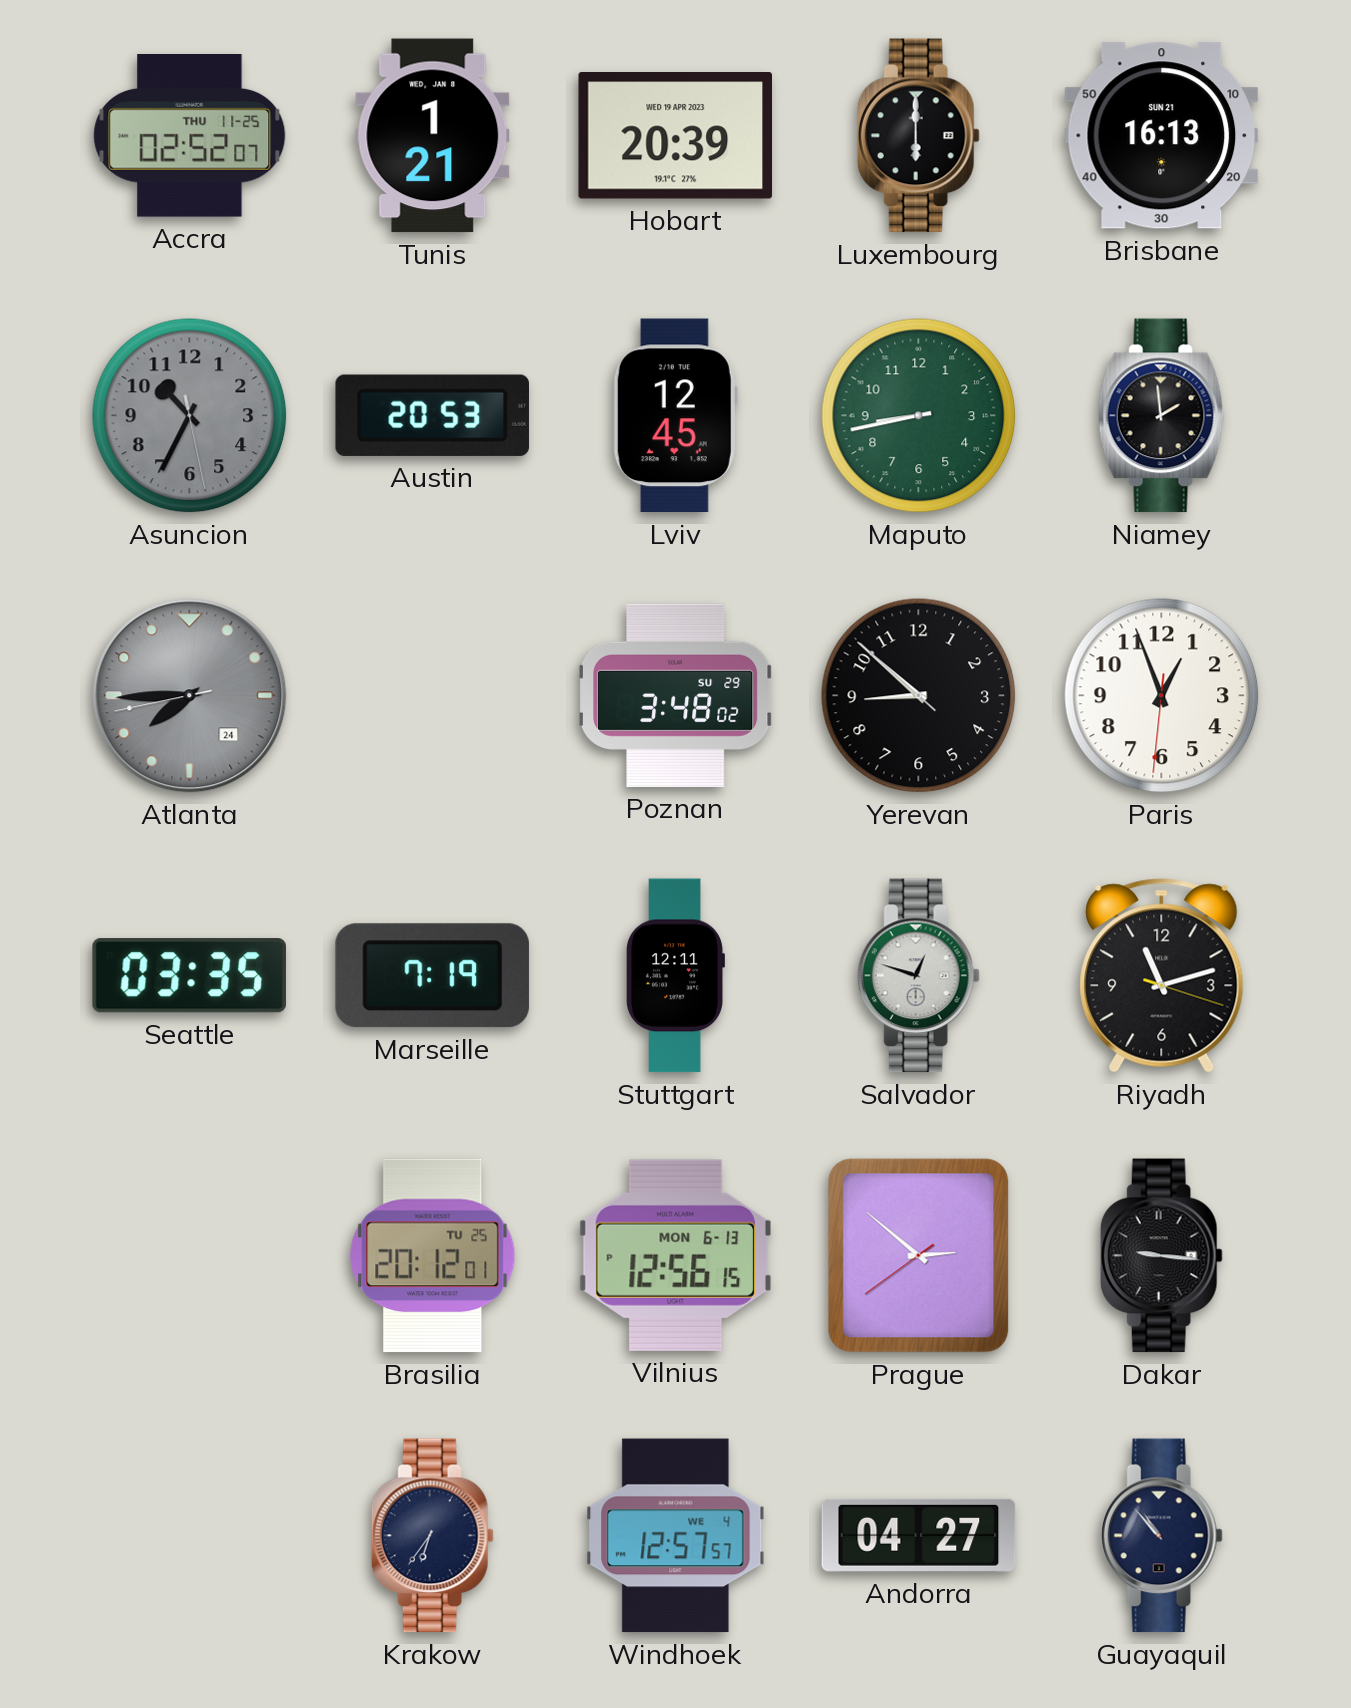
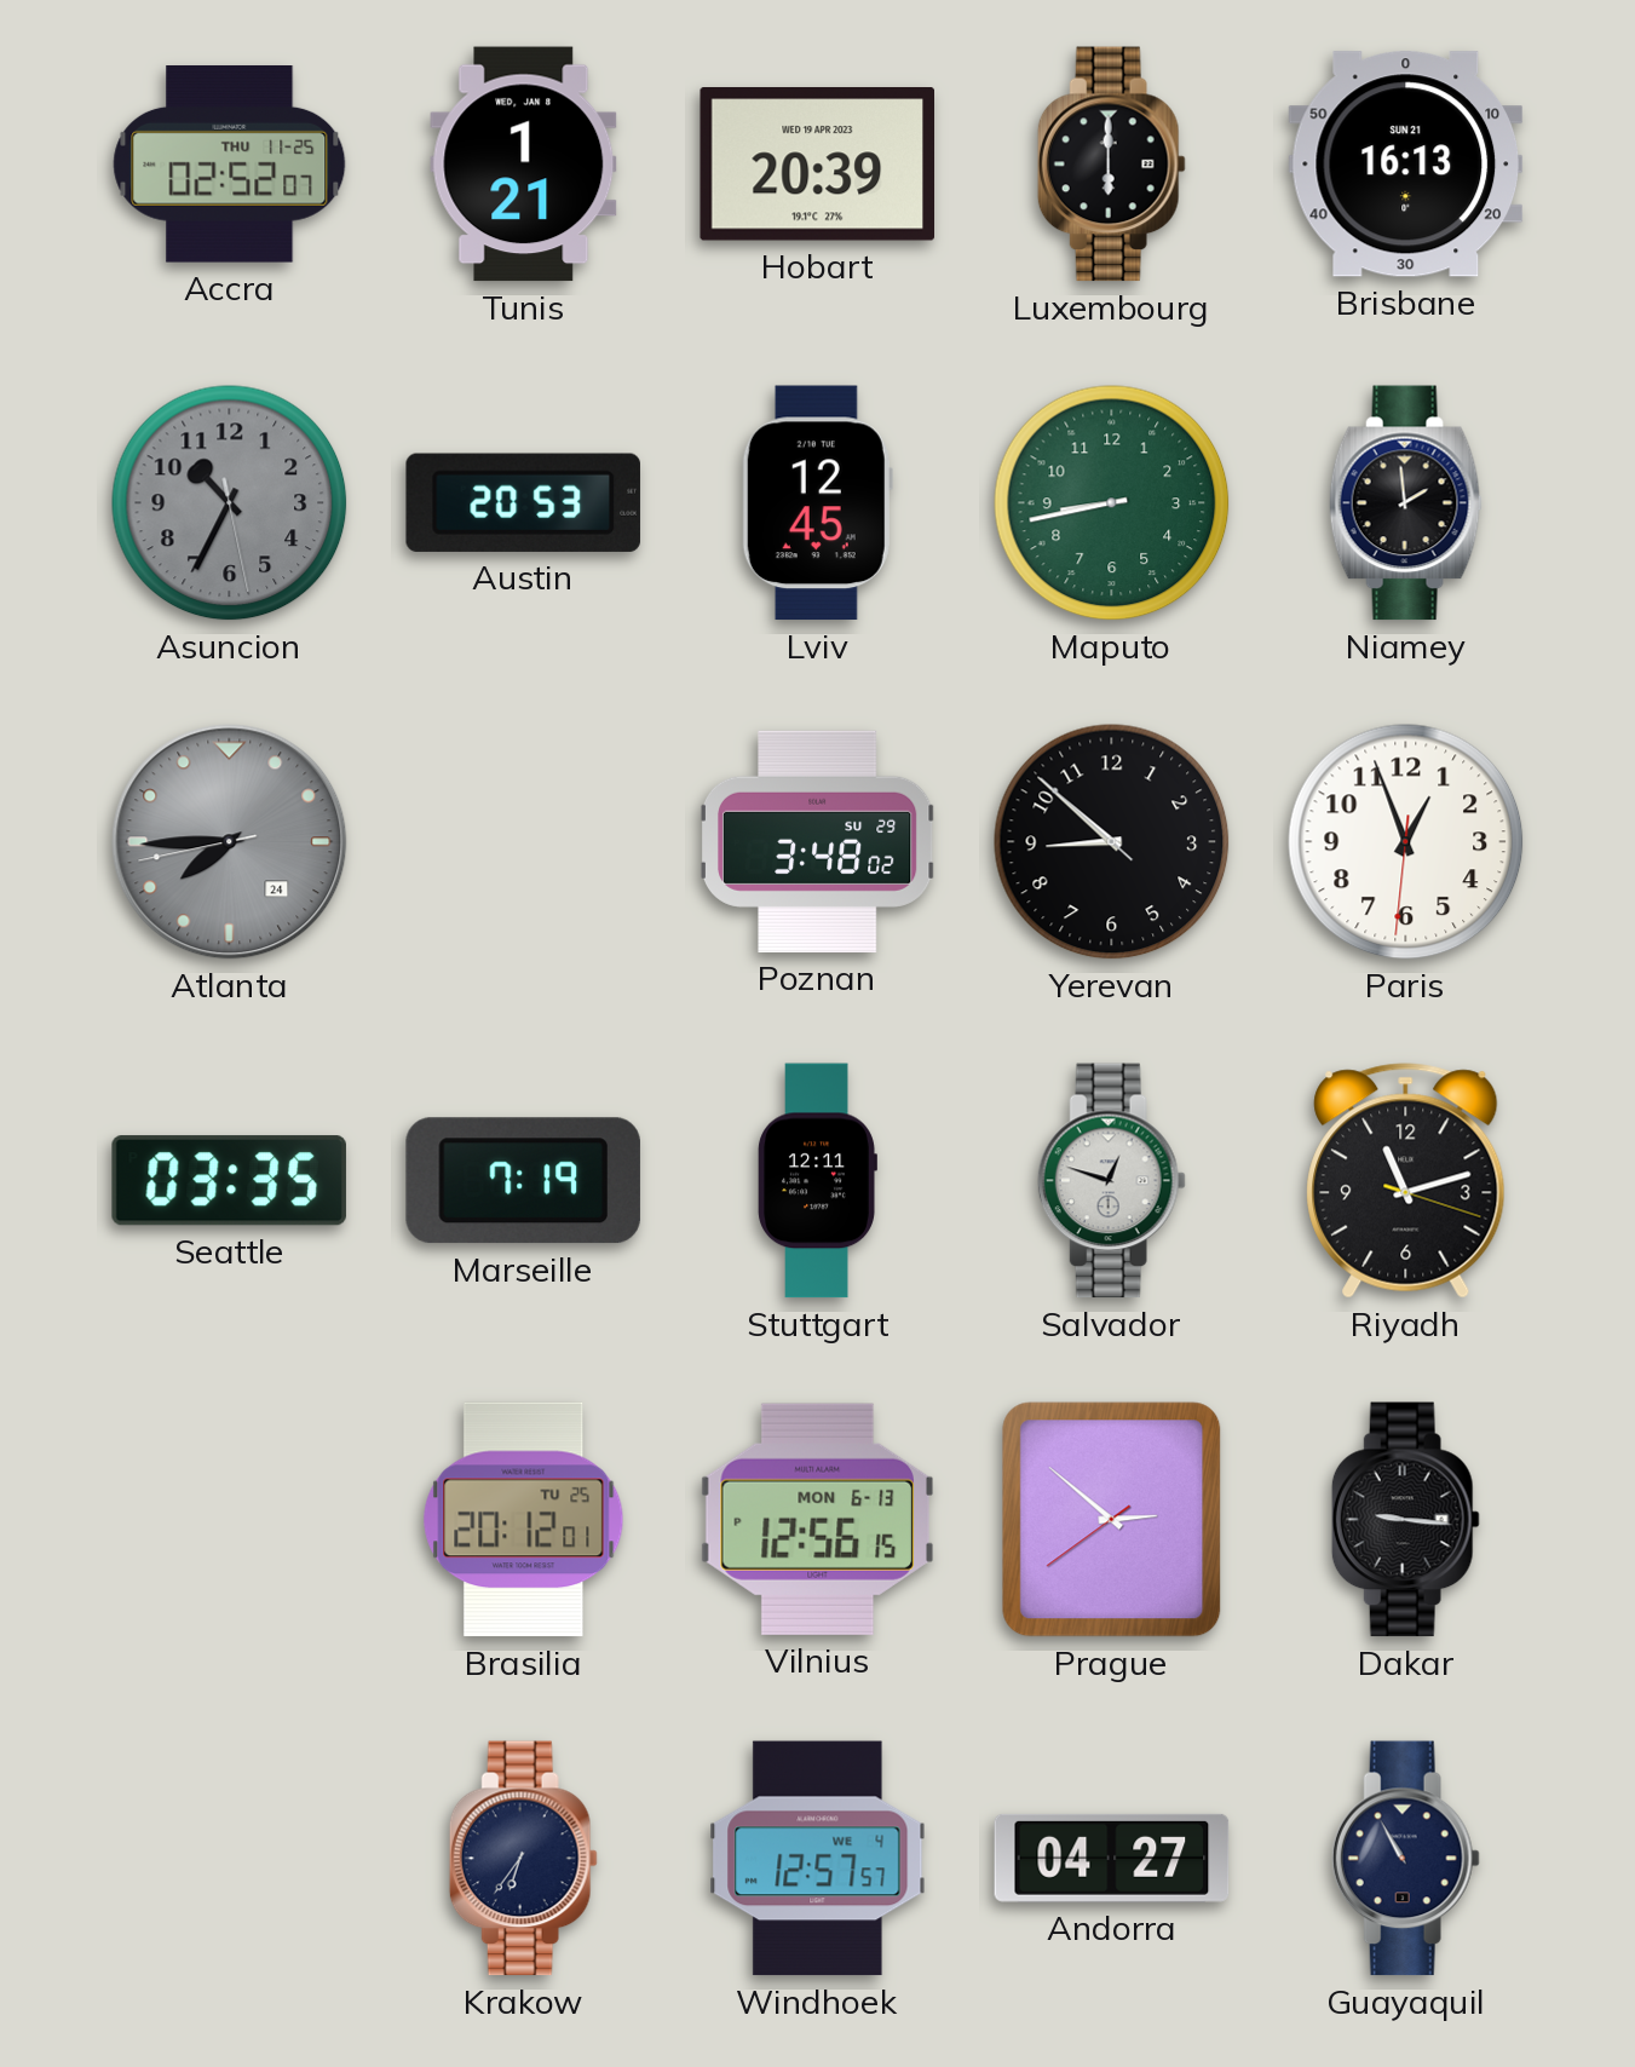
Guayaquil: 10:53 -> 10:55 (1405, 1859)
